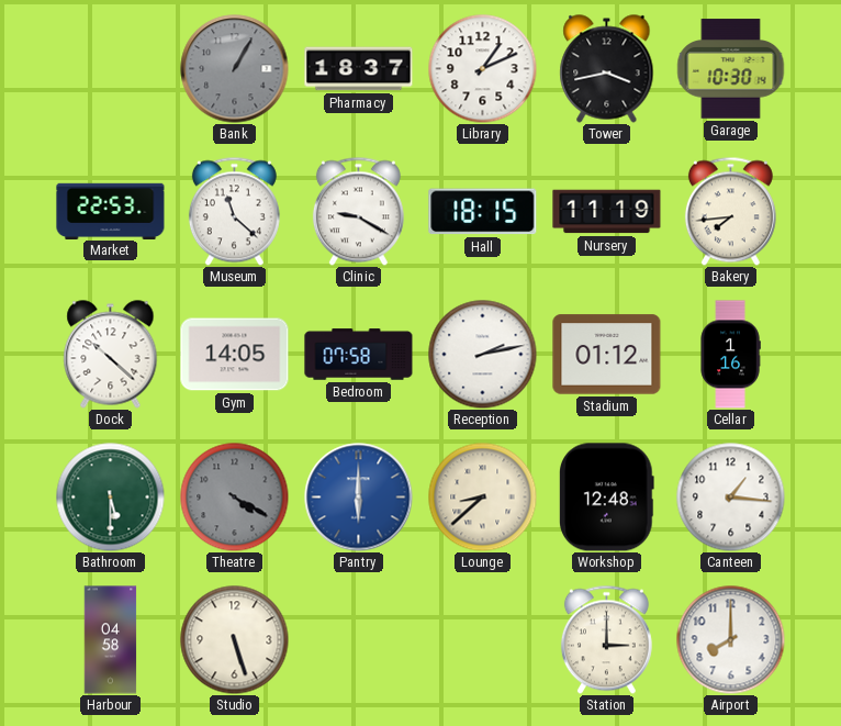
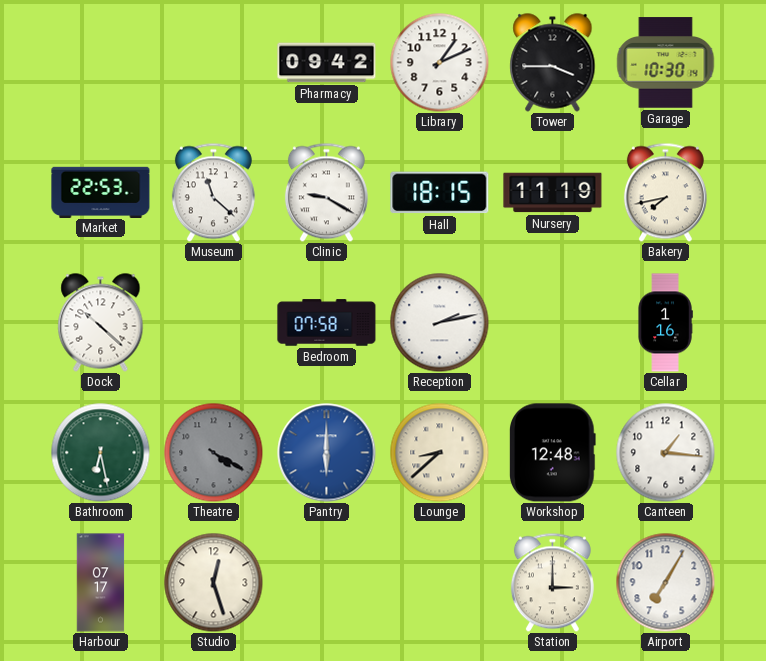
Bank: 1:05 -> none (235, 69)
Pharmacy: 18:37 -> 09:42 (327, 63)
Tower: 3:43 -> 3:45 (553, 63)
Bakery: 7:44 -> 7:43 (665, 192)
Gym: 14:05 -> none (235, 355)
Stadium: 01:12 -> none (607, 355)
Bathroom: 5:30 -> 6:28 (101, 453)
Harbour: 04:58 -> 07:17 (101, 583)
Studio: 5:27 -> 12:27 (214, 583)
Airport: 8:00 -> 7:05 (666, 583)
